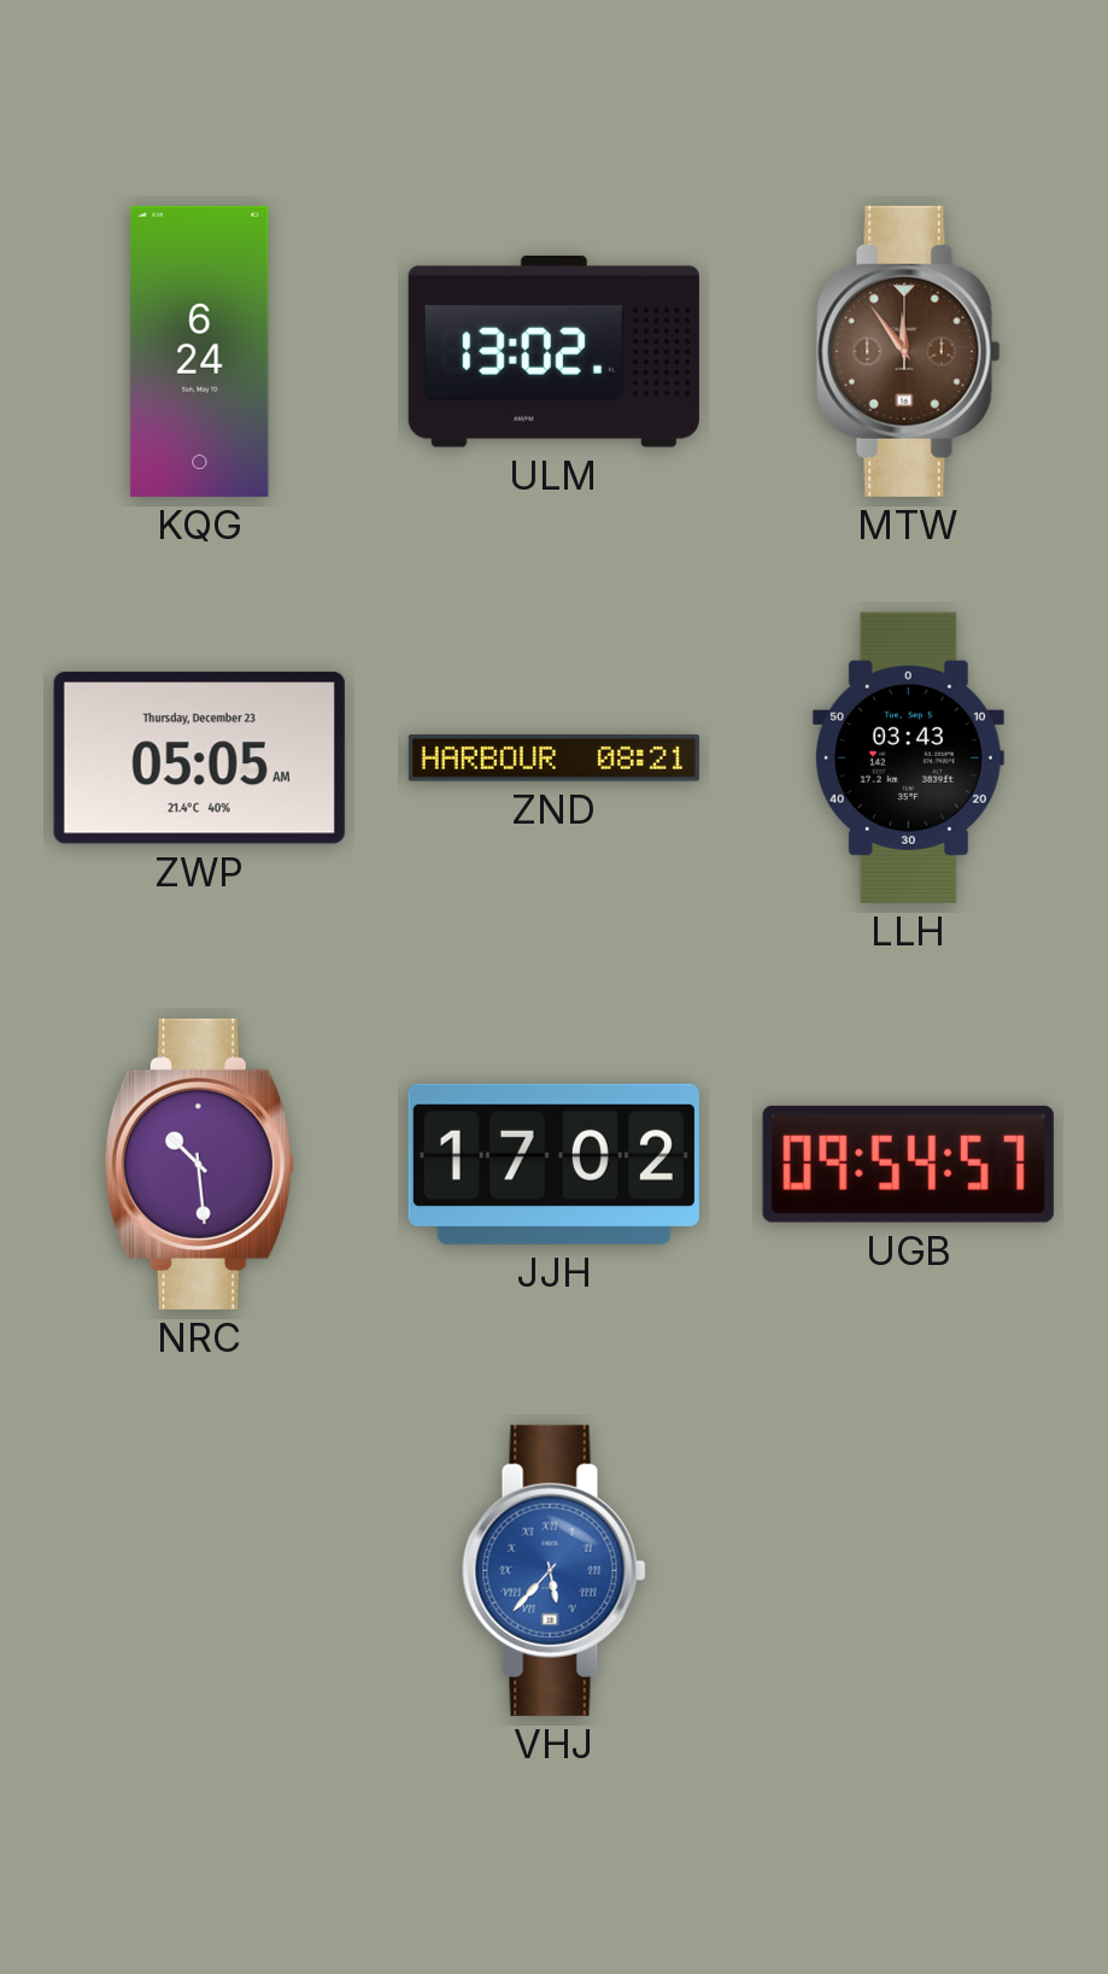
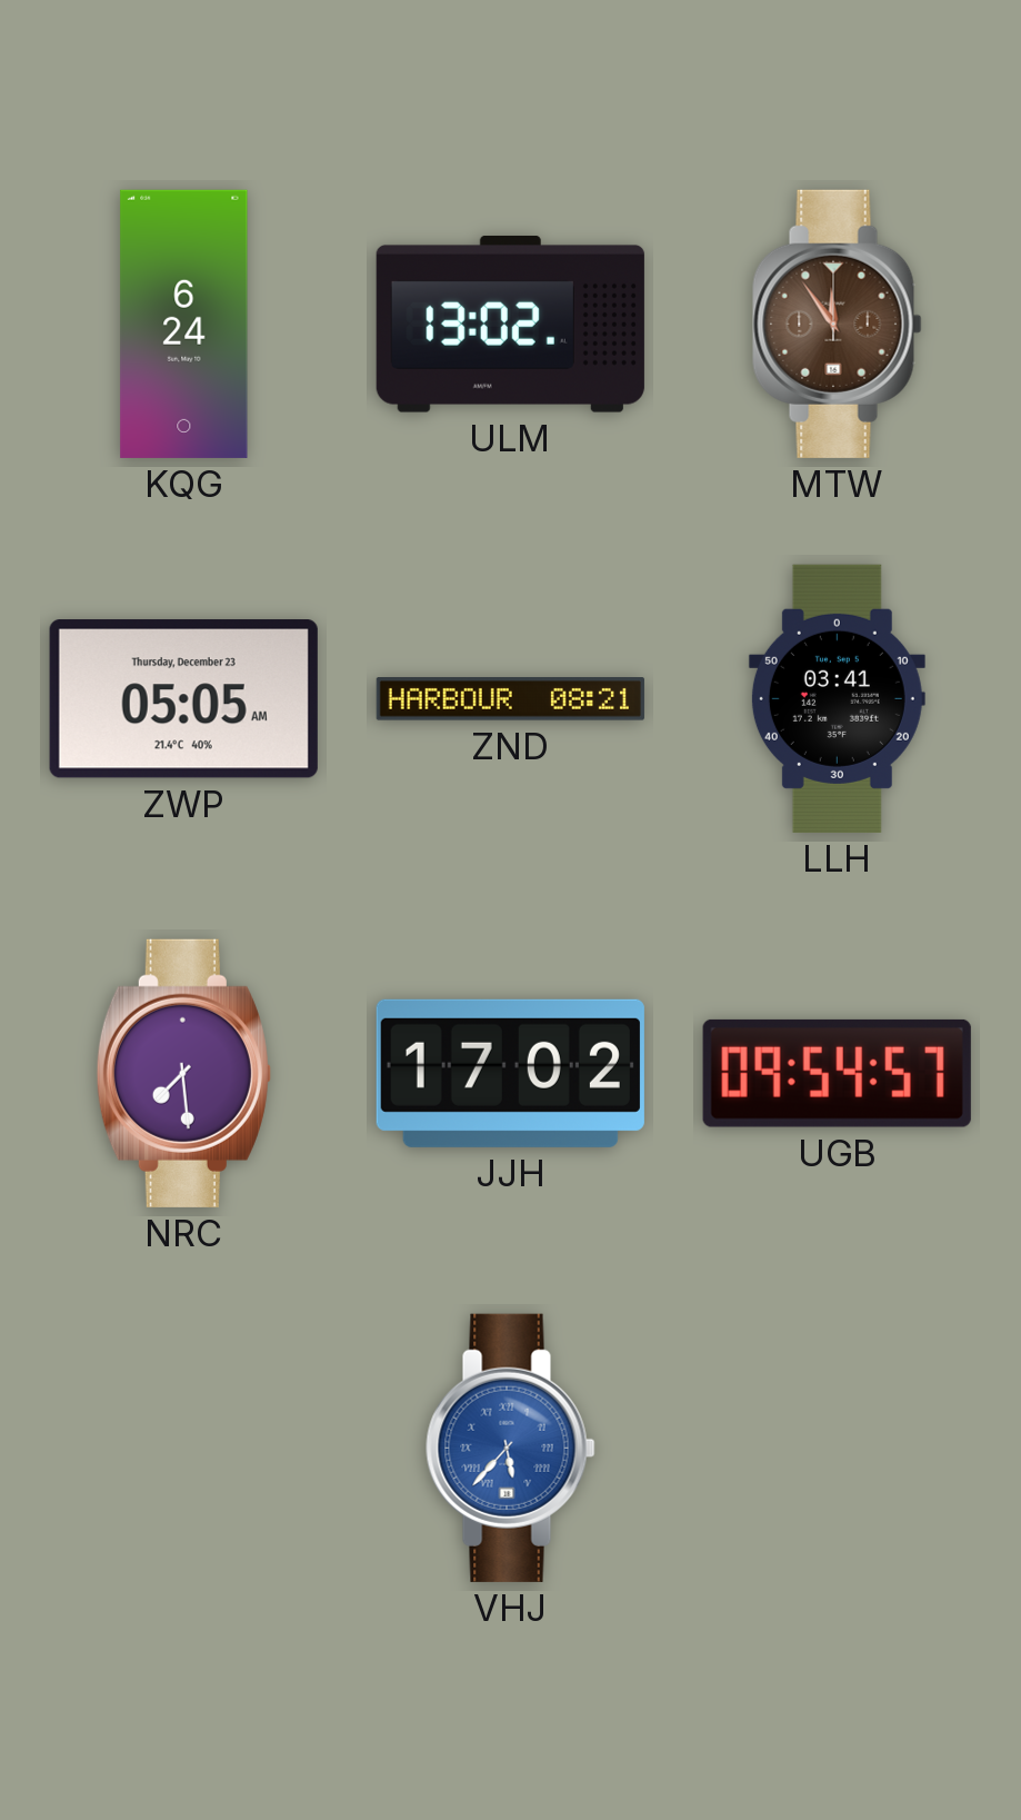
LLH: 03:43 -> 03:41 (837, 698)
NRC: 10:29 -> 7:29 (183, 1073)
